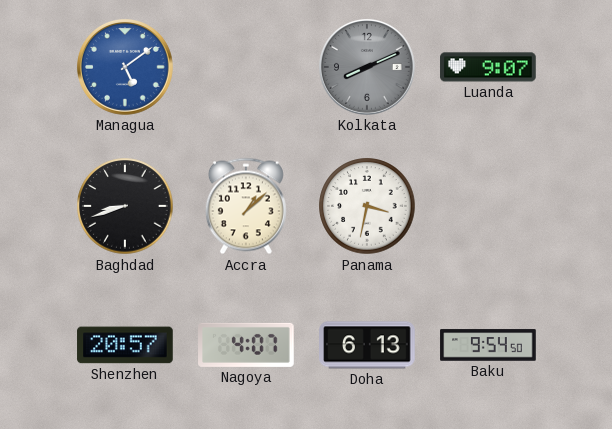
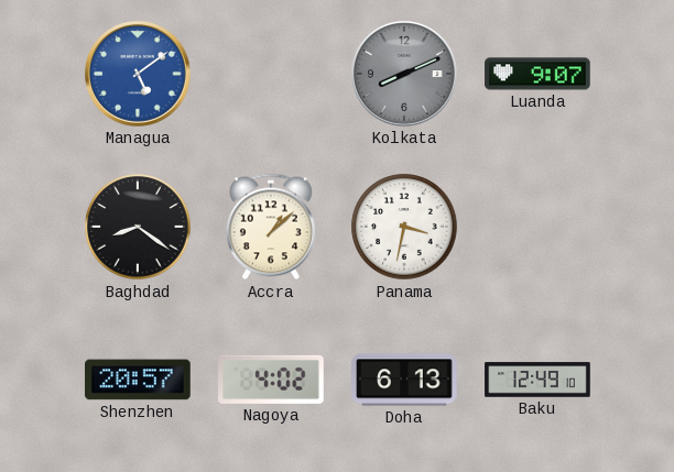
Baghdad: 8:42 -> 8:21 (138, 227)
Nagoya: 4:07 -> 4:02 (271, 380)
Baku: 9:54 -> 12:49 (537, 380)
